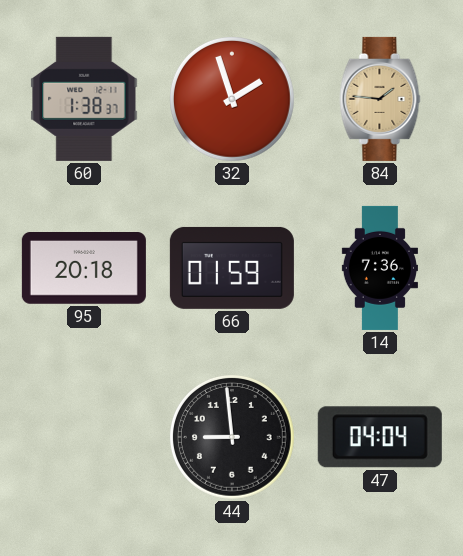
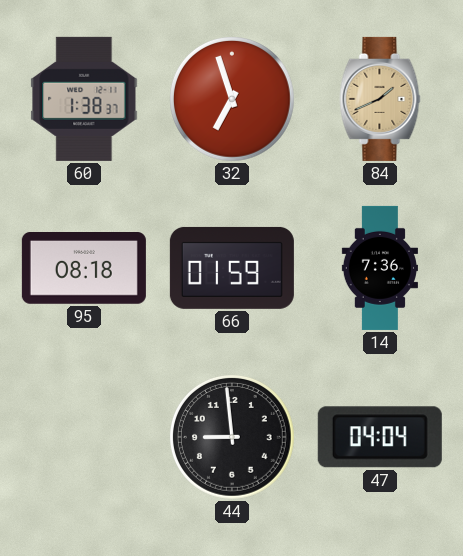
32: 1:57 -> 6:57 (233, 100)
84: 1:46 -> 1:41 (380, 99)
95: 20:18 -> 08:18 (84, 269)
